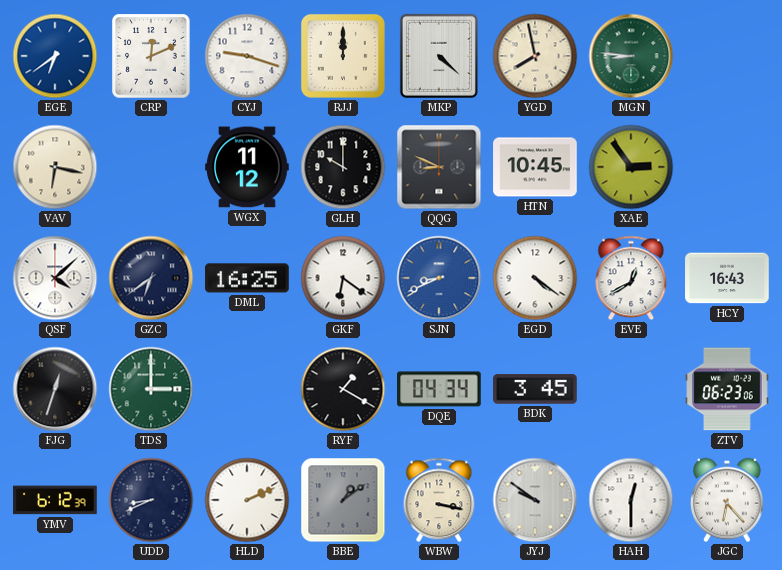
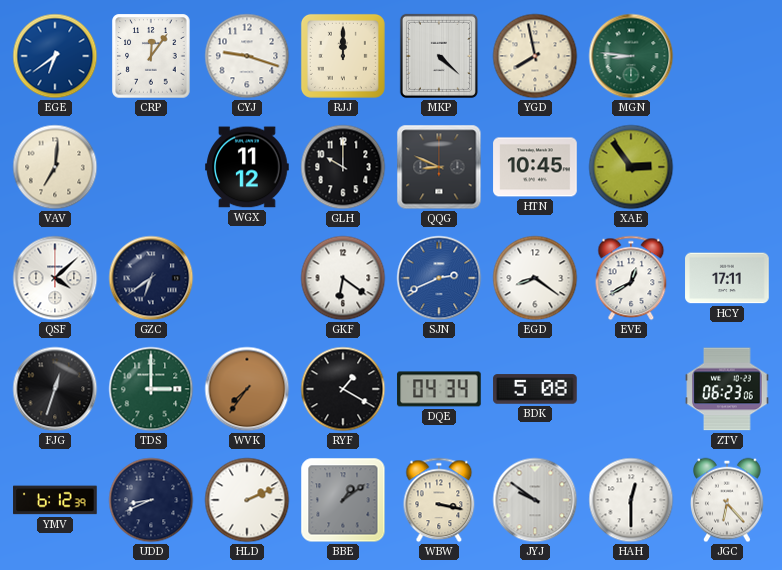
CRP: 12:11 -> 12:06 (151, 56)
VAV: 6:17 -> 7:01 (55, 167)
DML: 16:25 -> none (247, 278)
SJN: 8:41 -> 2:41 (439, 278)
EGD: 4:21 -> 8:21 (535, 278)
HCY: 16:43 -> 17:11 (727, 278)
WVK: none -> 7:36 (247, 389)
BDK: 3:45 -> 5:08 (535, 389)
